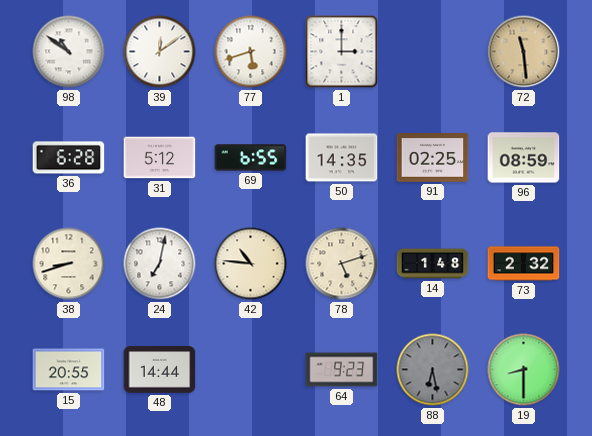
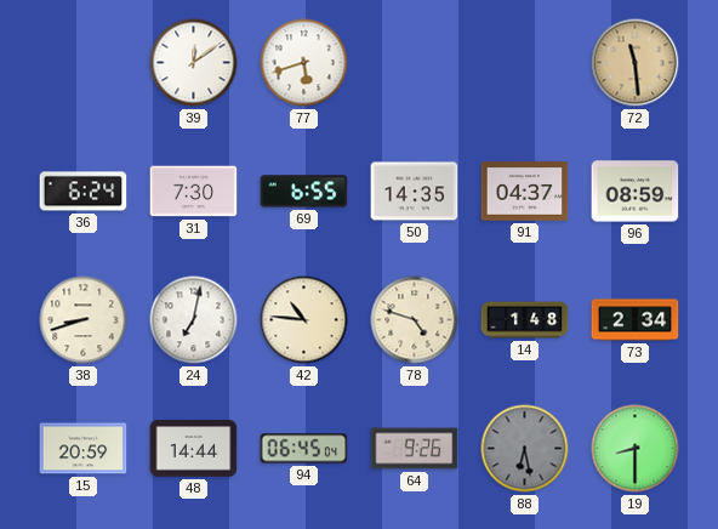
98: 10:51 -> none (69, 52)
1: 3:00 -> none (342, 52)
36: 6:28 -> 6:24 (84, 192)
31: 5:12 -> 7:30 (194, 192)
91: 02:25 -> 04:37 (525, 192)
78: 5:12 -> 4:48 (415, 320)
73: 2:32 -> 2:34 (636, 320)
15: 20:55 -> 20:59 (84, 449)
94: none -> 06:45 (304, 449)
64: 9:23 -> 9:26 (415, 449)
